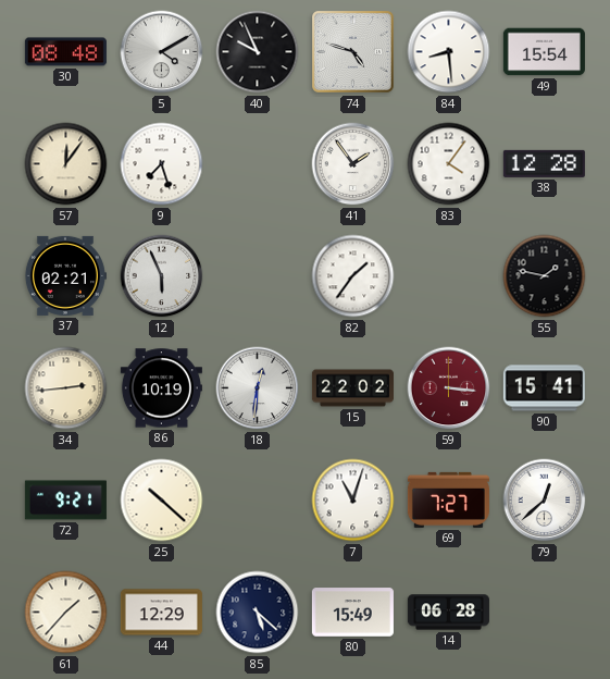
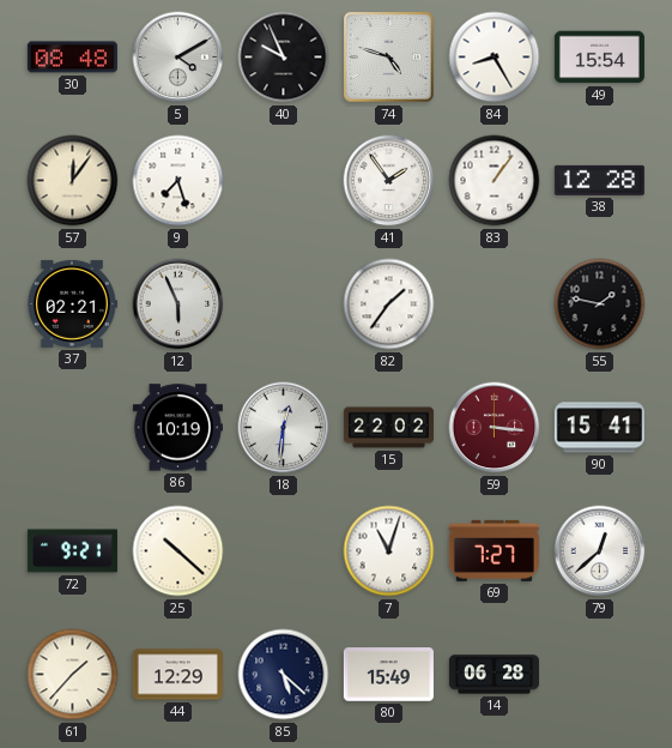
84: 8:29 -> 8:25 (495, 58)
83: 4:06 -> 1:06 (495, 181)
34: 2:44 -> none (66, 388)
